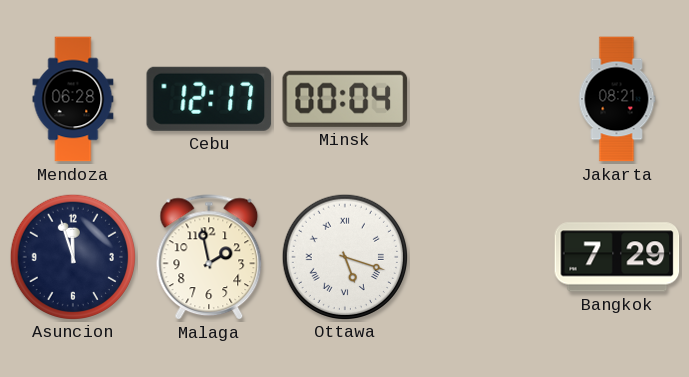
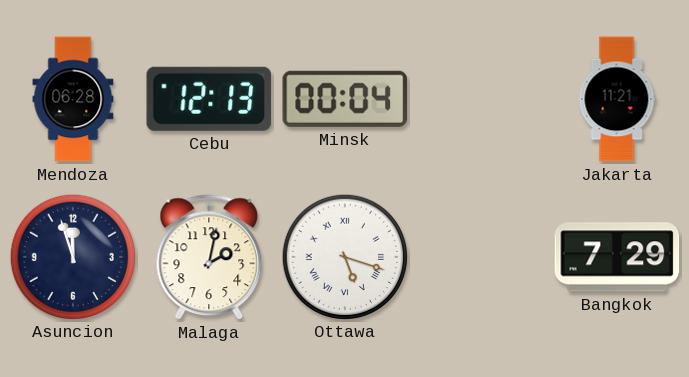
Cebu: 12:17 -> 12:13 (209, 99)
Jakarta: 08:21 -> 11:21 (617, 99)
Malaga: 1:58 -> 2:02 (209, 258)
